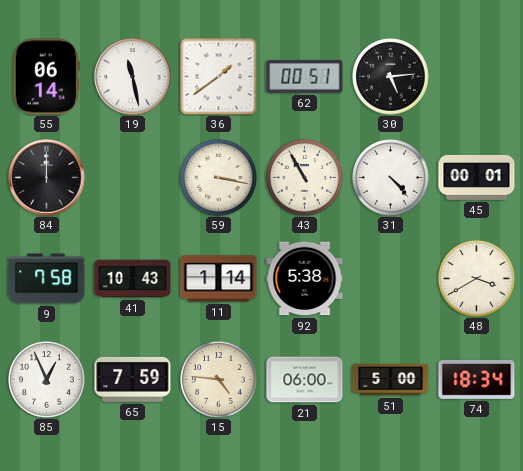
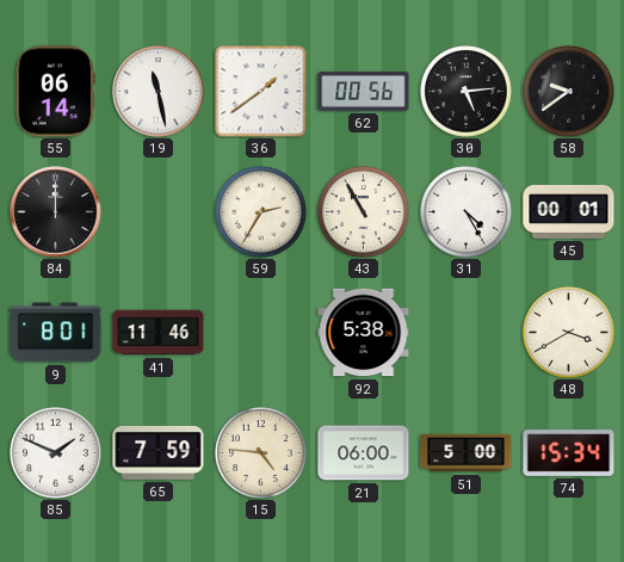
62: 00:51 -> 00:56 (364, 92)
58: none -> 9:39 (569, 92)
59: 3:17 -> 2:35 (261, 212)
31: 4:23 -> 4:25 (467, 212)
9: 7:58 -> 8:01 (56, 333)
41: 10:43 -> 11:46 (159, 333)
11: 1:14 -> none (219, 279)
85: 12:56 -> 1:49 (56, 453)
74: 18:34 -> 15:34 (569, 453)
